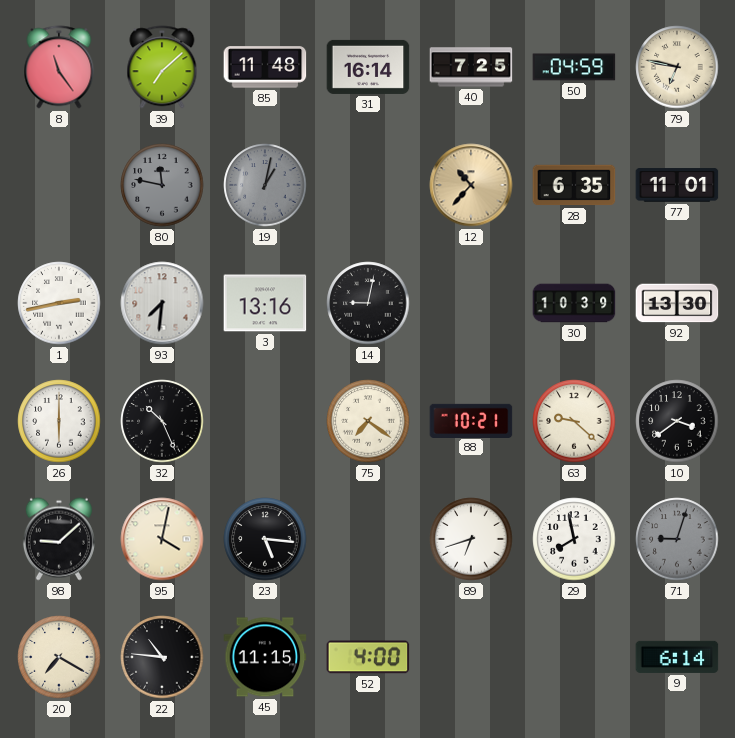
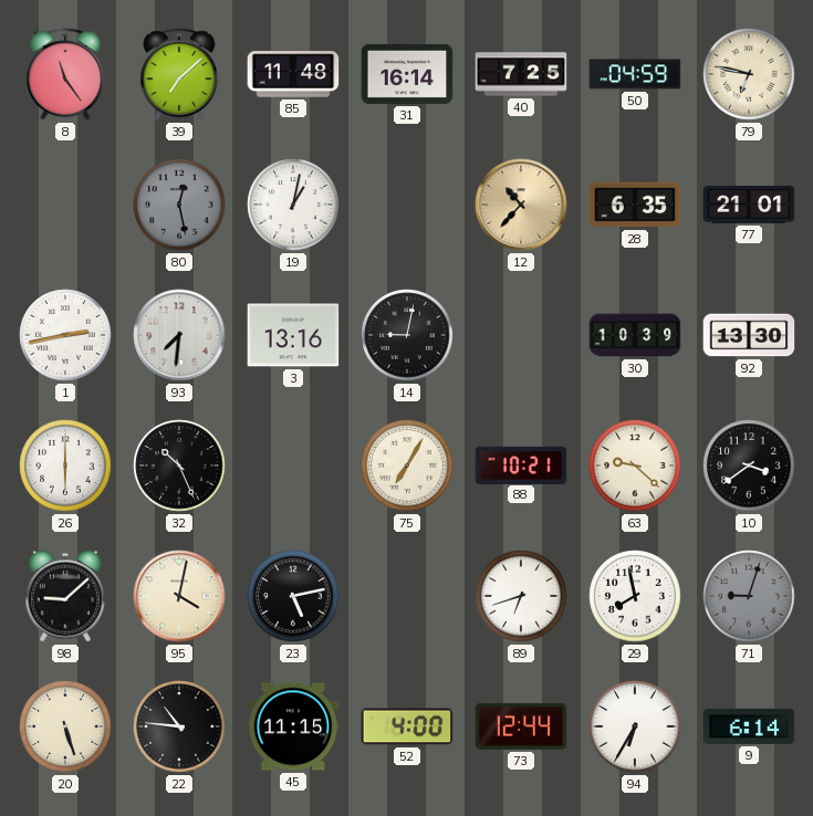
80: 11:47 -> 12:28 (179, 205)
19 dial: grey -> white (293, 205)
77: 11:01 -> 21:01 (749, 205)
75: 7:21 -> 7:05 (407, 465)
23: 5:16 -> 5:13 (293, 596)
20: 7:20 -> 5:27 (65, 726)
73: none -> 12:44 (521, 726)
94: none -> 6:35 (635, 726)
